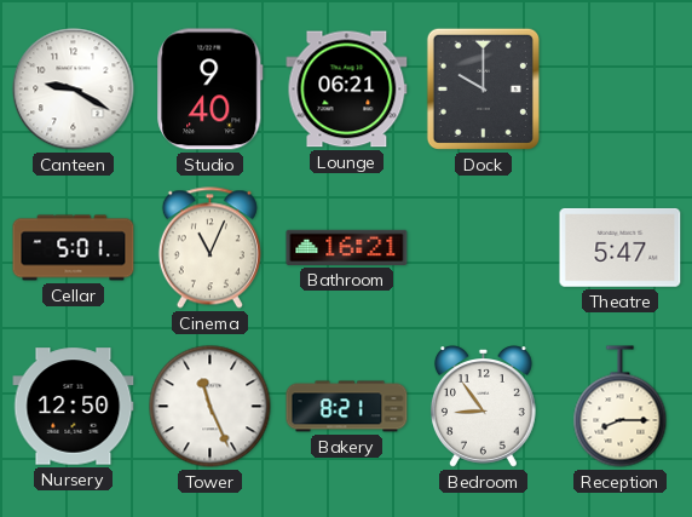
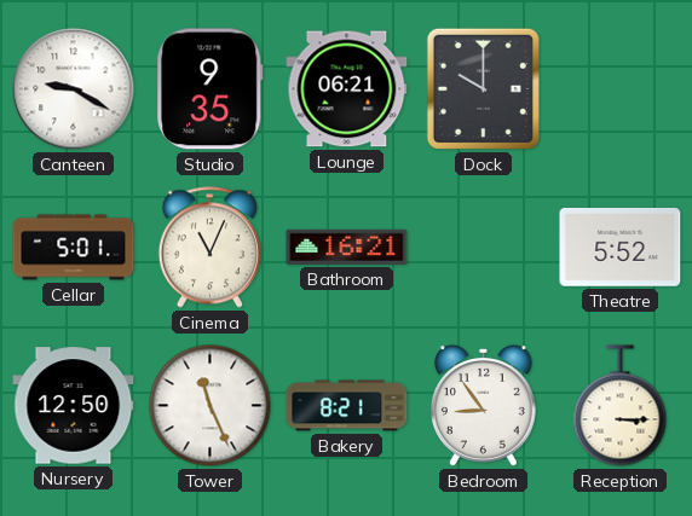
Studio: 9:40 -> 9:35 (211, 89)
Theatre: 5:47 -> 5:52 (621, 248)
Reception: 8:15 -> 3:15 (621, 406)
